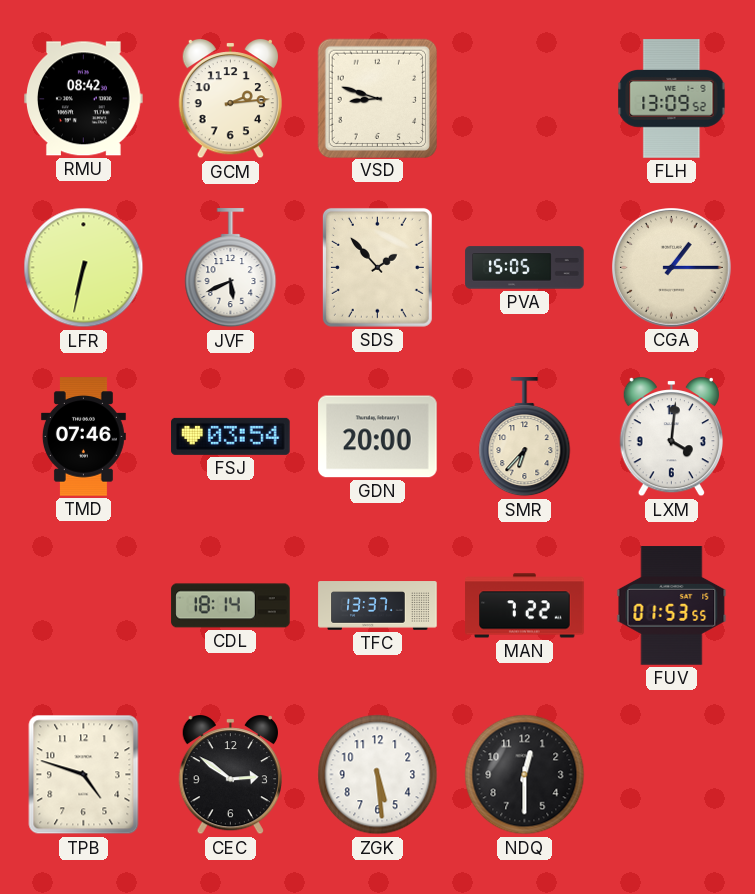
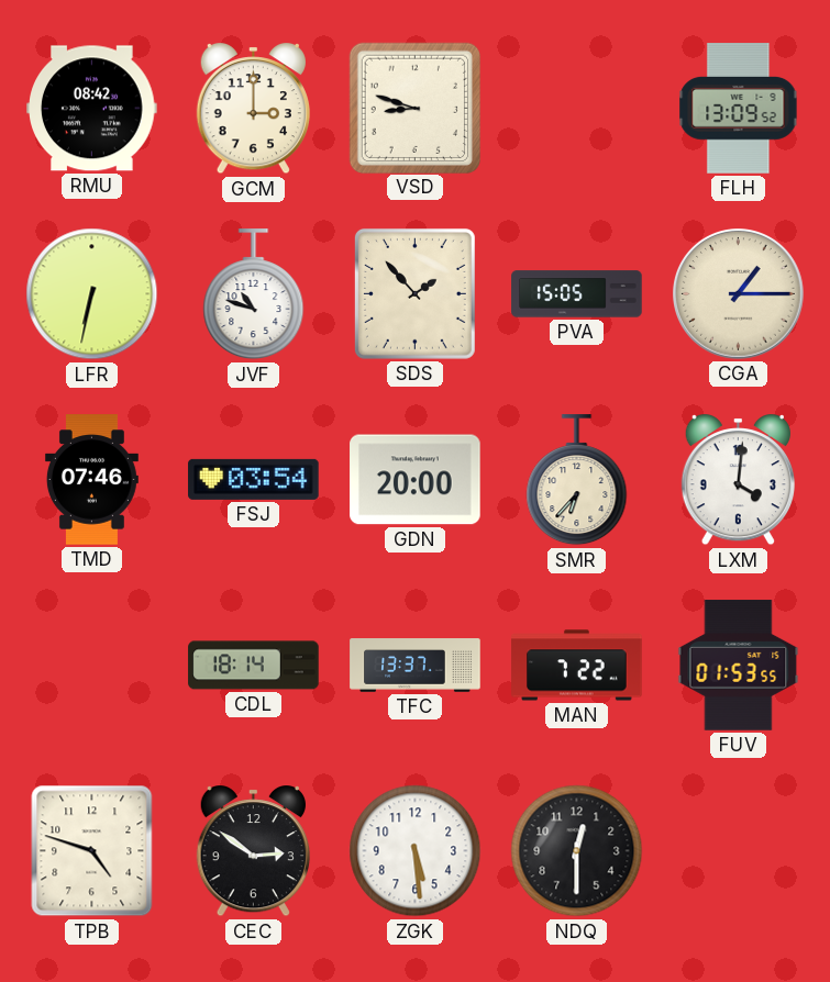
GCM: 2:14 -> 3:00 (253, 110)
JVF: 5:41 -> 10:48 (254, 294)
